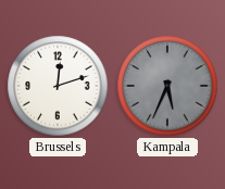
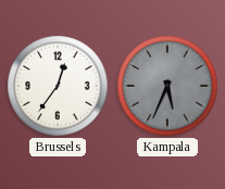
Brussels: 12:12 -> 12:36 (58, 86)
